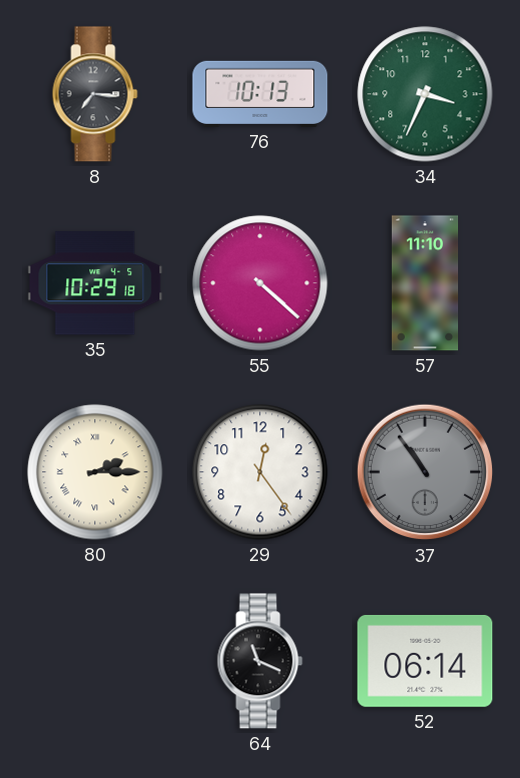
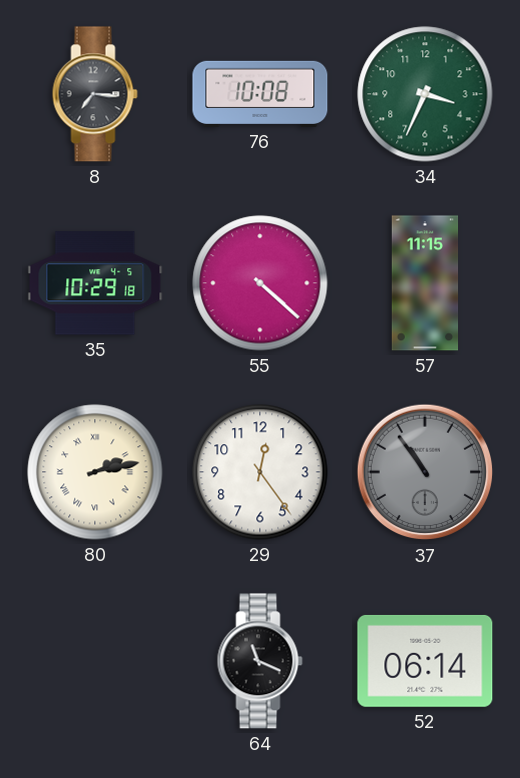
76: 10:13 -> 10:08 (260, 94)
57: 11:10 -> 11:15 (425, 283)
80: 2:15 -> 2:13 (95, 472)
